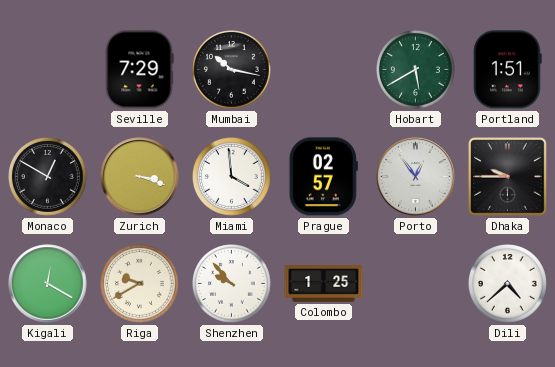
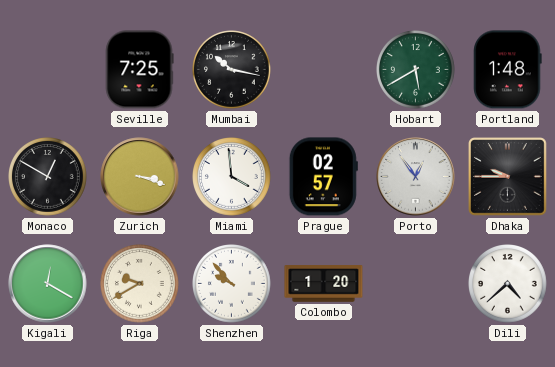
Seville: 7:29 -> 7:25 (139, 70)
Portland: 1:51 -> 1:48 (508, 70)
Colombo: 1:25 -> 1:20 (324, 284)
